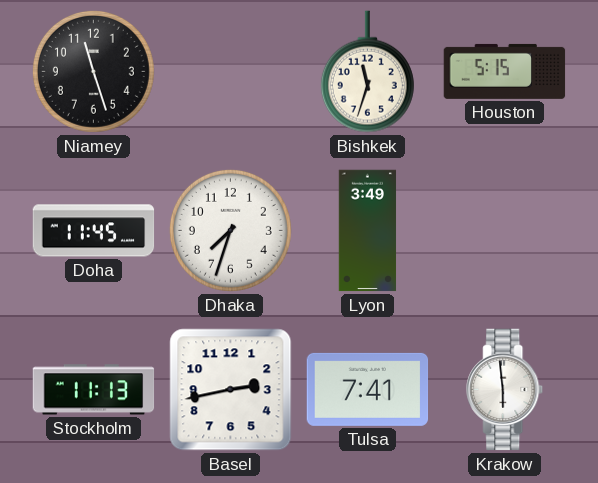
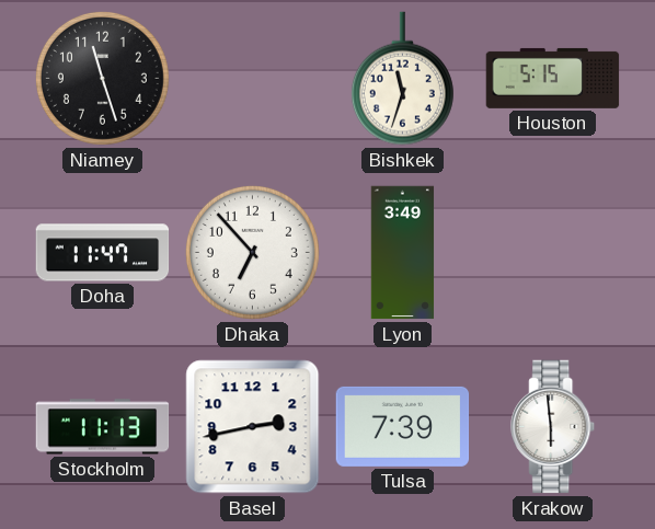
Doha: 11:45 -> 11:47 (103, 253)
Dhaka: 7:33 -> 6:53 (252, 252)
Tulsa: 7:41 -> 7:39 (403, 426)
